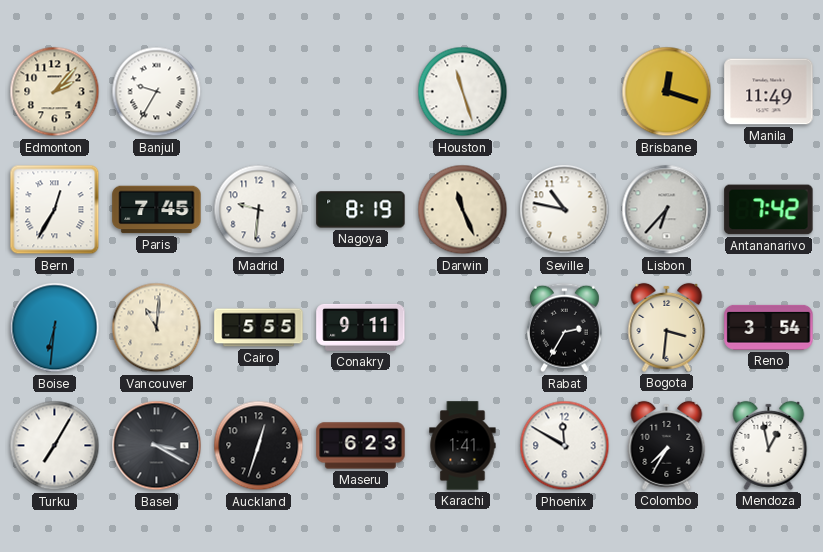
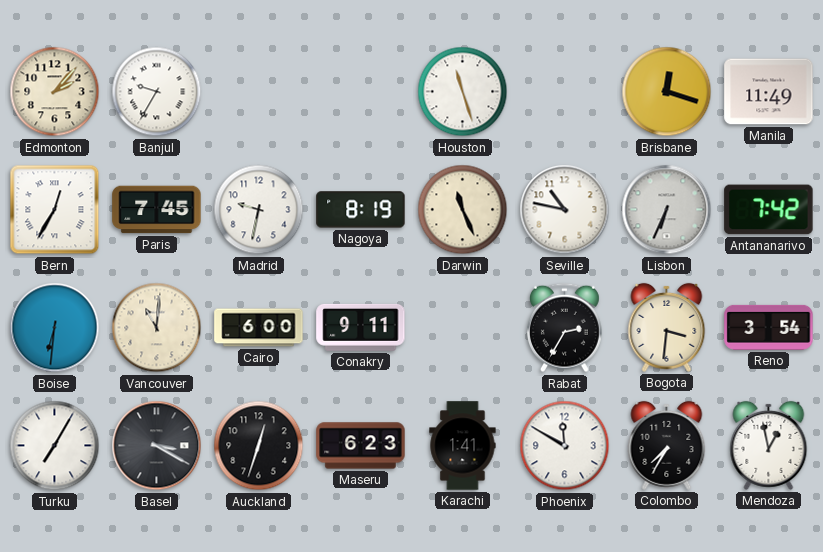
Madrid: 9:31 -> 9:32 (259, 210)
Lisbon: 6:37 -> 6:34 (667, 210)
Cairo: 5:55 -> 6:00 (259, 328)
